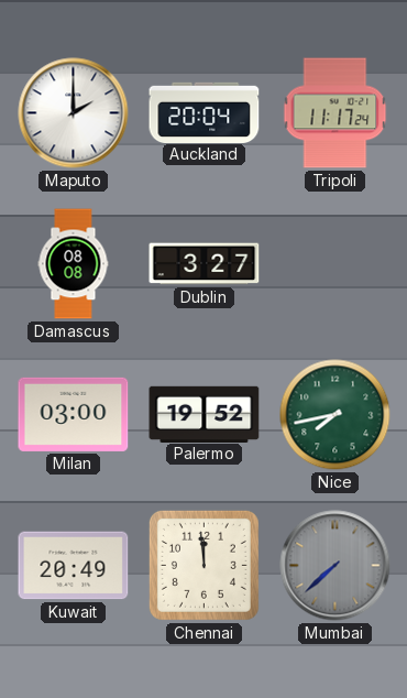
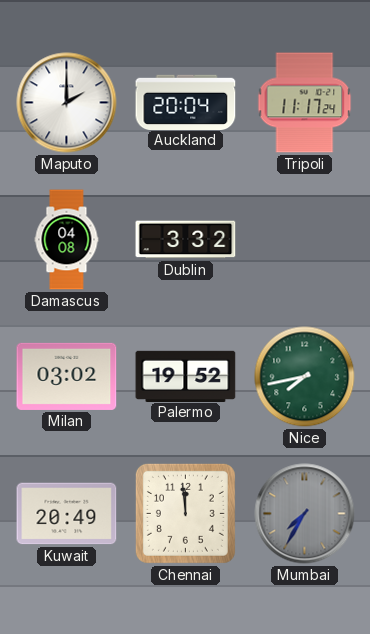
Damascus: 08:08 -> 04:08 (67, 240)
Dublin: 3:27 -> 3:32 (186, 240)
Milan: 03:00 -> 03:02 (67, 376)
Mumbai: 7:38 -> 7:35 (305, 514)
